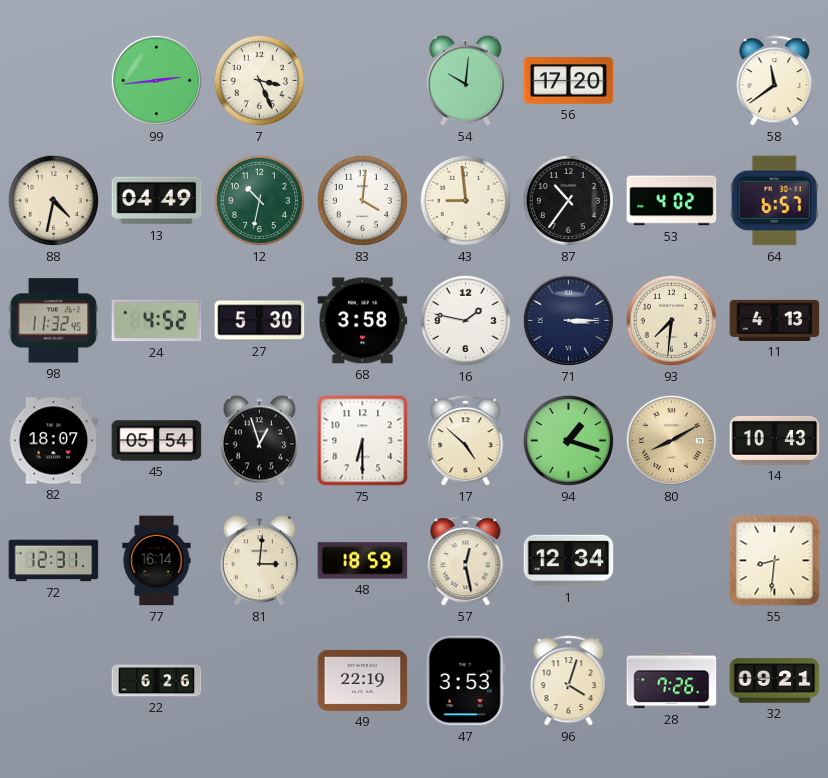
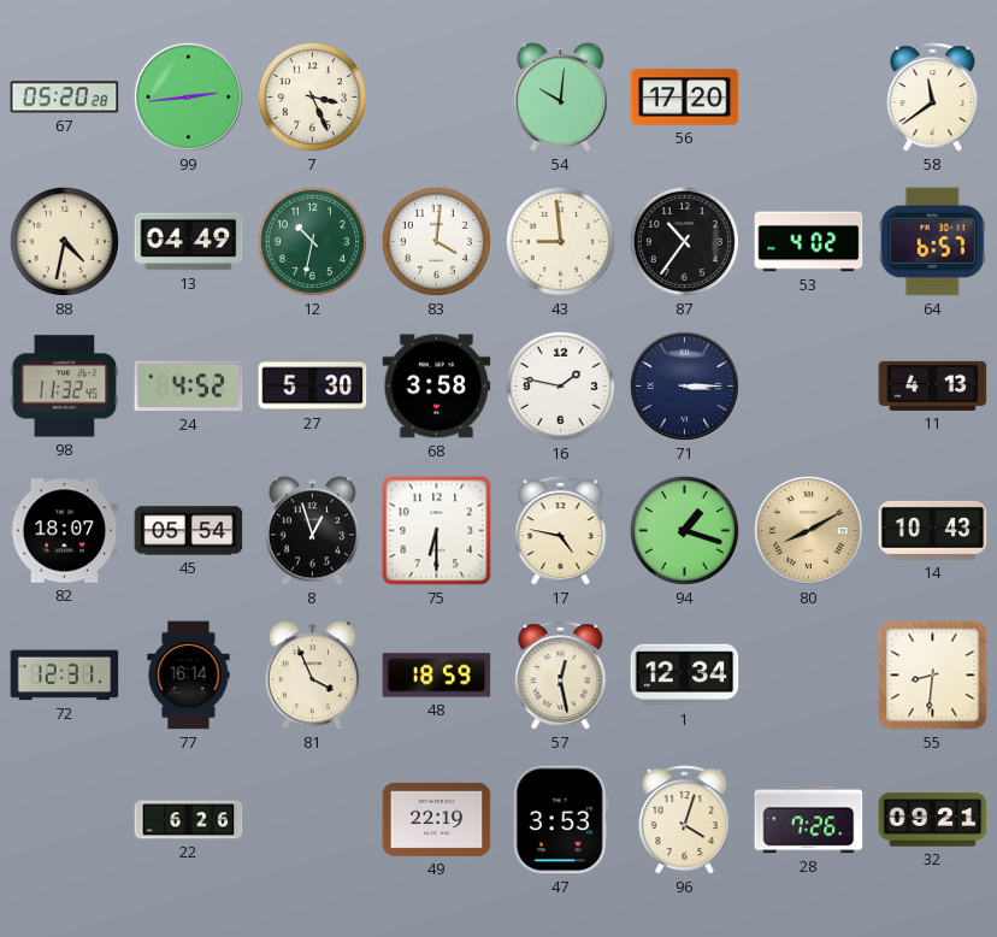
67: none -> 05:20 (65, 98)
93: 7:31 -> none (671, 320)
17: 4:52 -> 4:47 (561, 531)
81: 3:01 -> 3:56 (312, 676)
